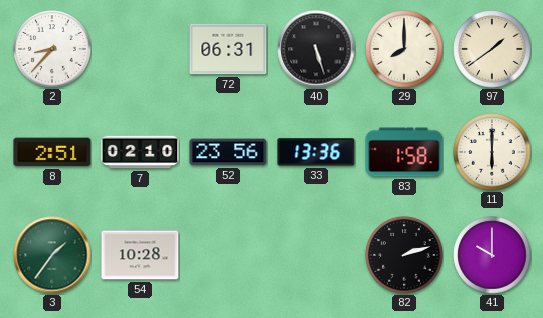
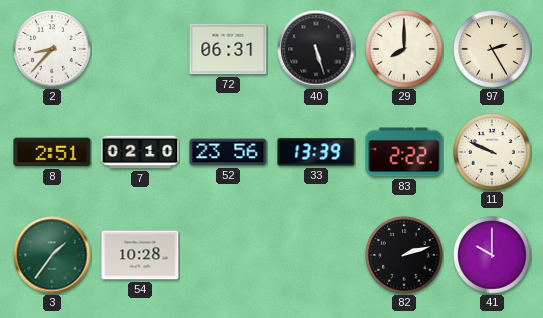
97: 1:39 -> 2:25 (492, 49)
33: 13:36 -> 13:39 (316, 152)
83: 1:58 -> 2:22 (404, 152)
11: 6:00 -> 9:49 (492, 152)
